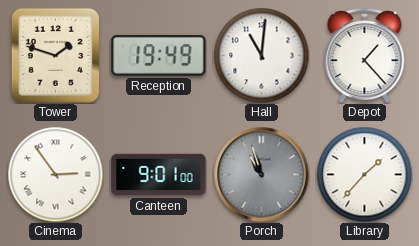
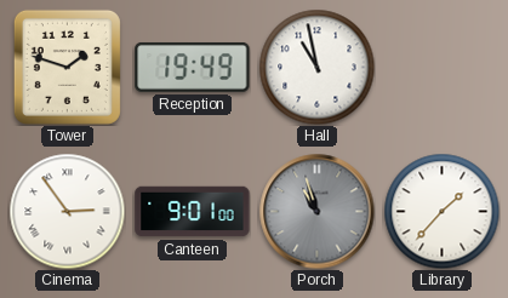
Hall: 11:01 -> 10:58 (316, 67)
Depot: 1:23 -> none (365, 55)
